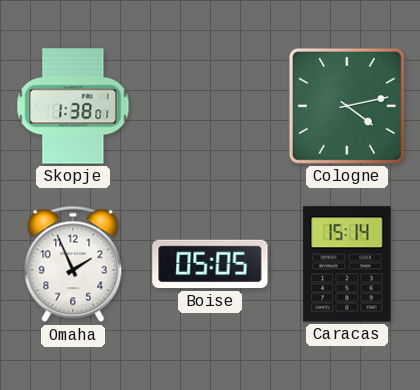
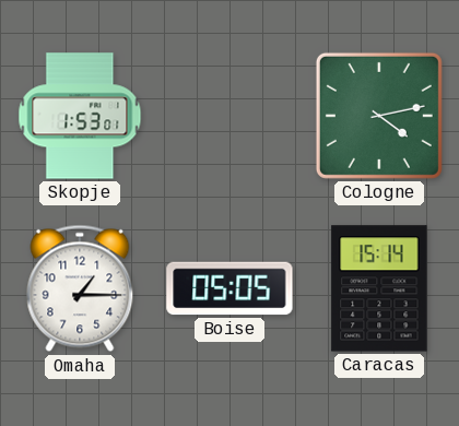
Skopje: 1:38 -> 1:53 (80, 116)
Omaha: 1:56 -> 1:15 (80, 288)
